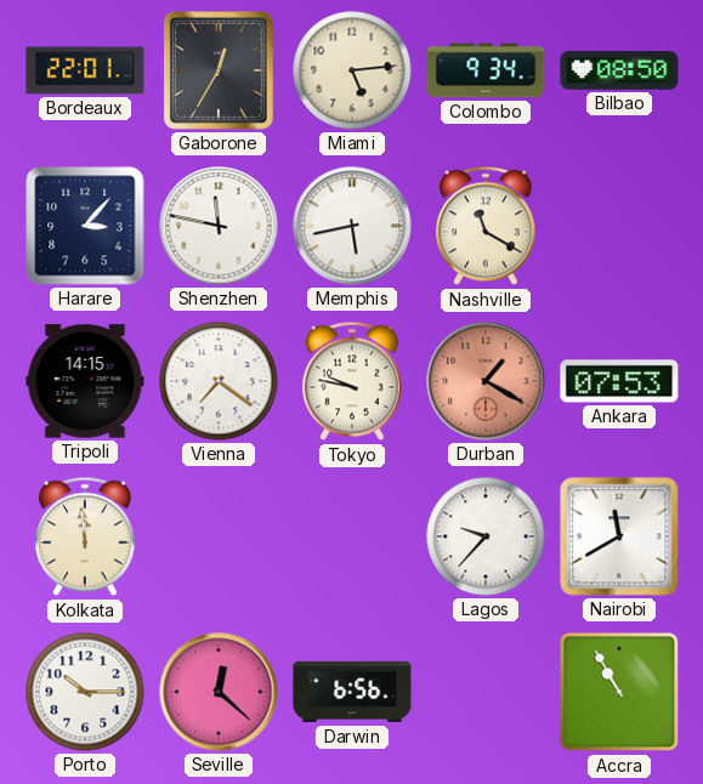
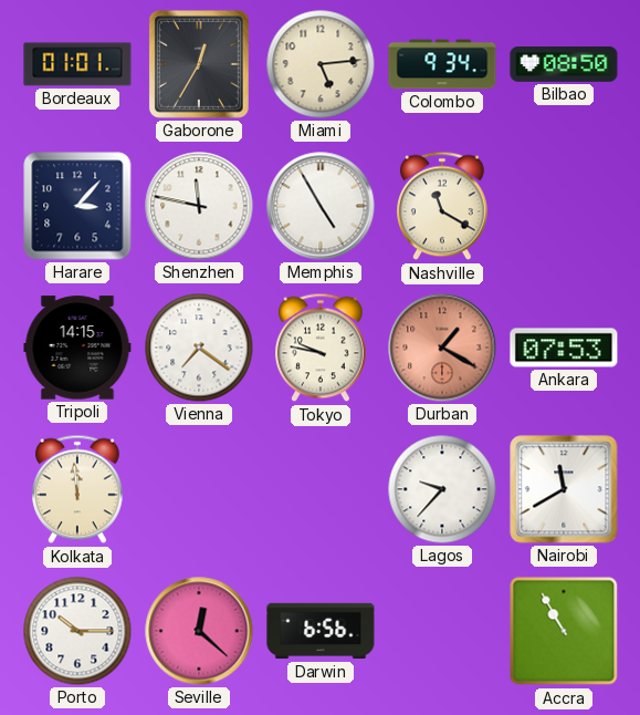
Bordeaux: 22:01 -> 01:01 (77, 64)
Memphis: 5:43 -> 4:55 (321, 206)
